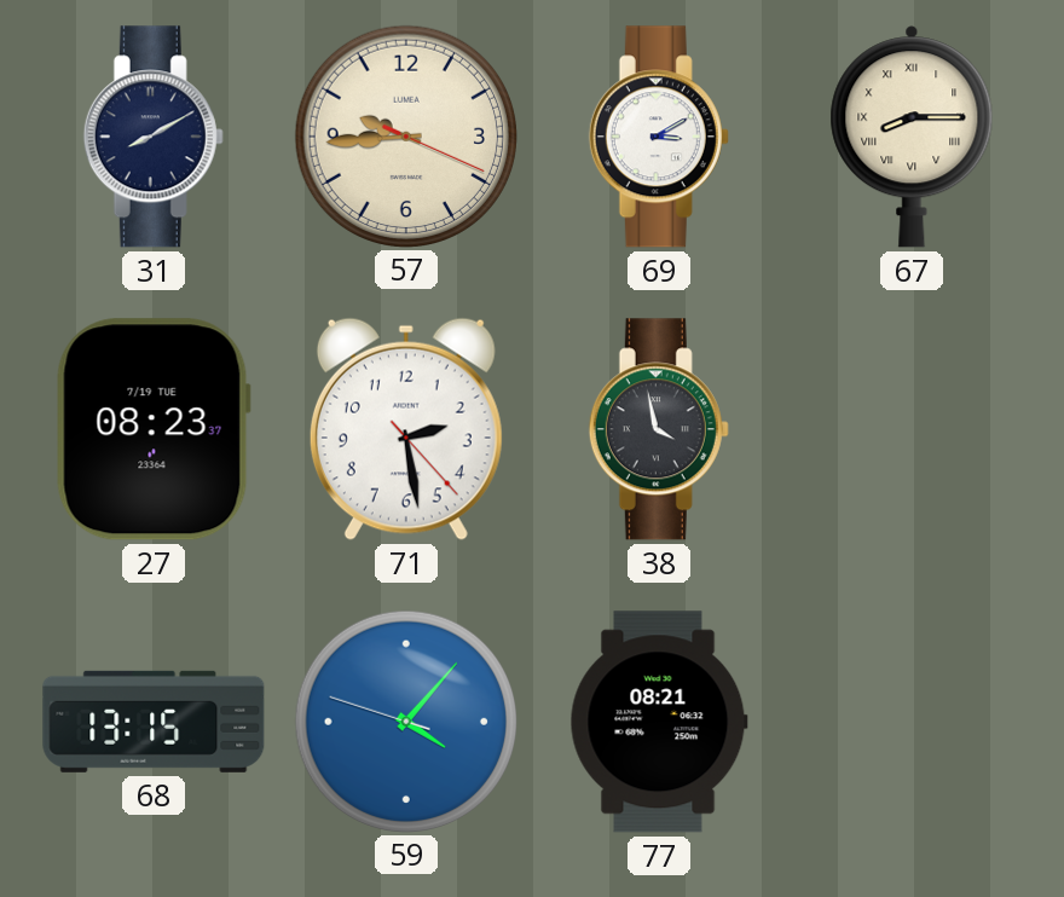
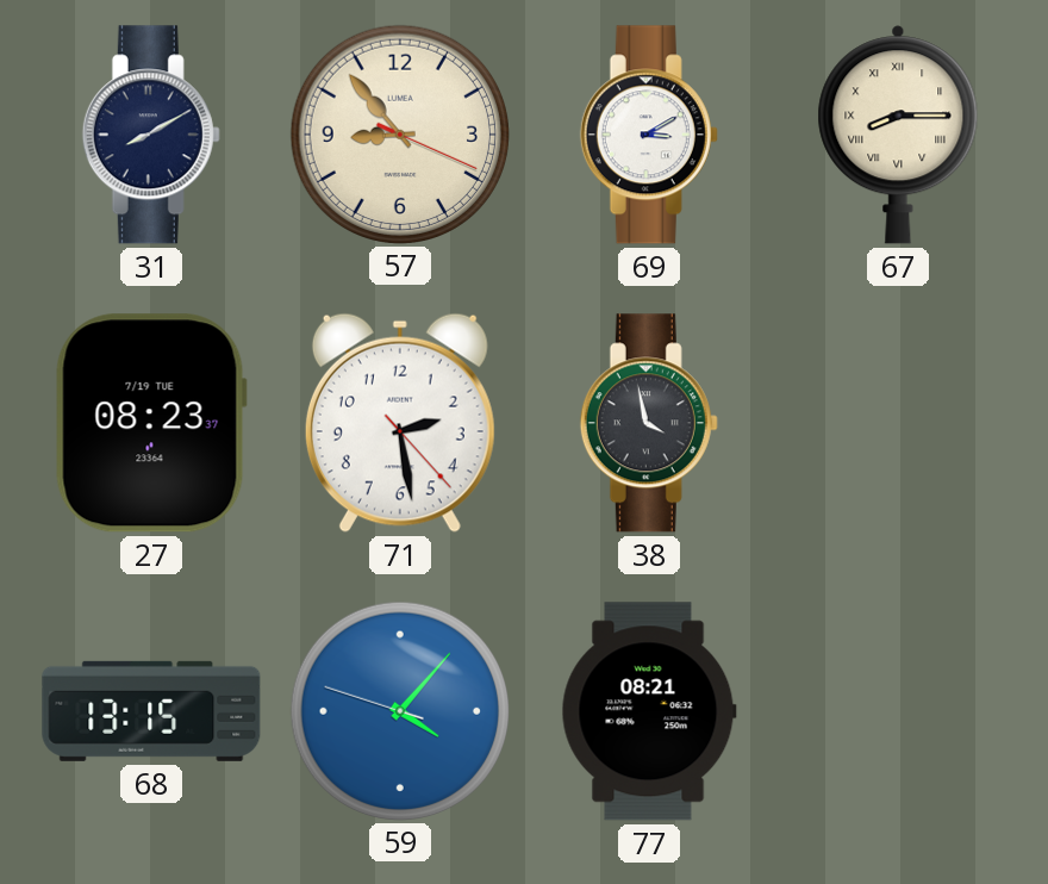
57: 9:44 -> 8:53 (399, 133)
